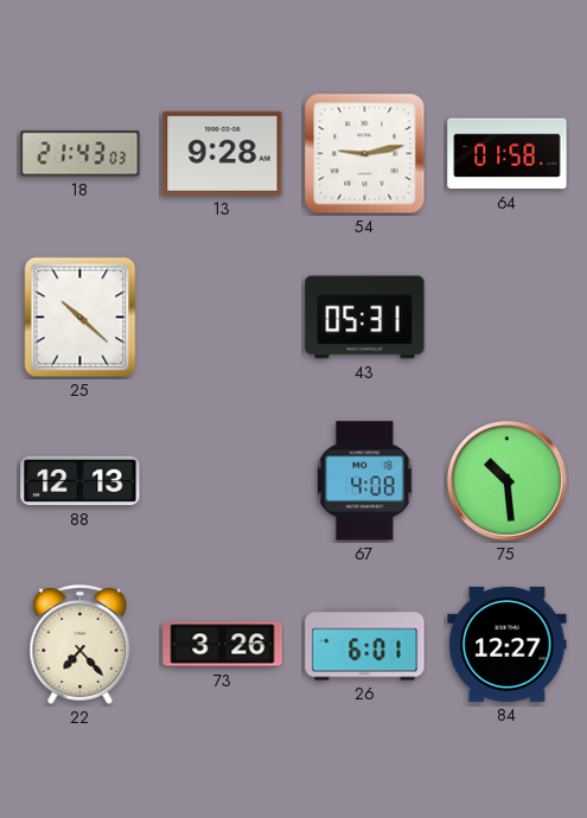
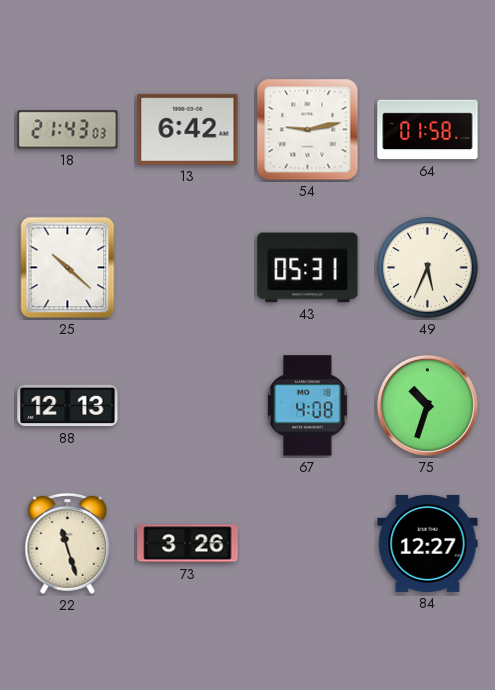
13: 9:28 -> 6:42 (188, 129)
49: none -> 5:34 (428, 268)
75: 10:29 -> 10:33 (427, 405)
22: 7:23 -> 11:27 (68, 543)
26: 6:01 -> none (365, 645)
